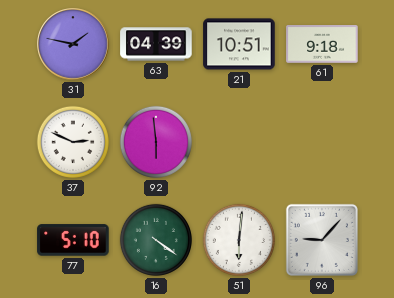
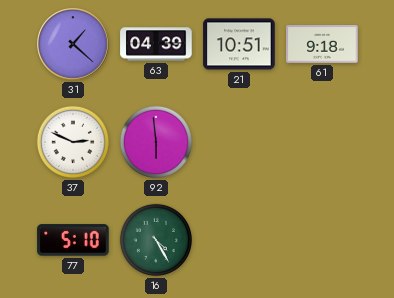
31: 1:47 -> 1:22 (73, 44)
16: 4:21 -> 4:25 (156, 240)
51: 6:01 -> none (239, 240)
96: 9:07 -> none (322, 240)
